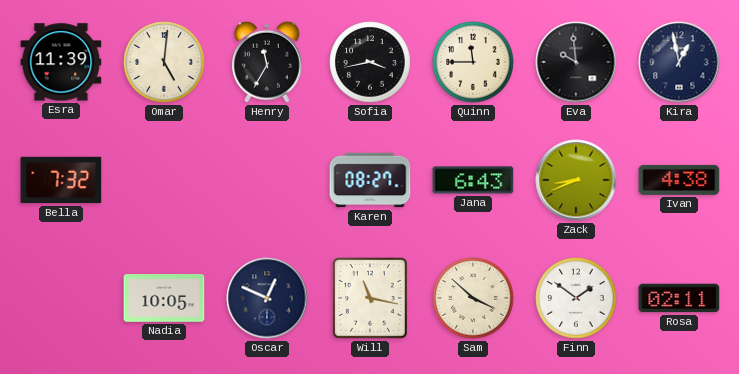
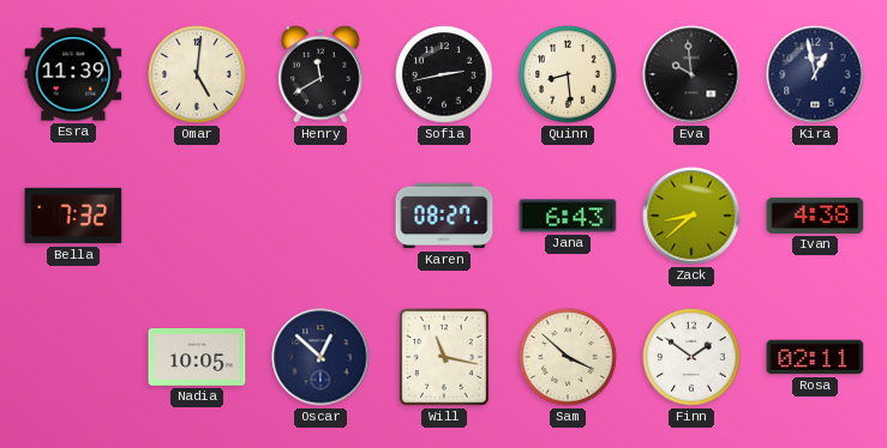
Henry: 11:35 -> 11:40 (320, 74)
Sofia: 3:43 -> 2:43 (444, 74)
Quinn: 11:45 -> 8:29 (568, 74)
Zack: 8:41 -> 8:38 (691, 216)
Oscar: 12:49 -> 12:52 (320, 357)
